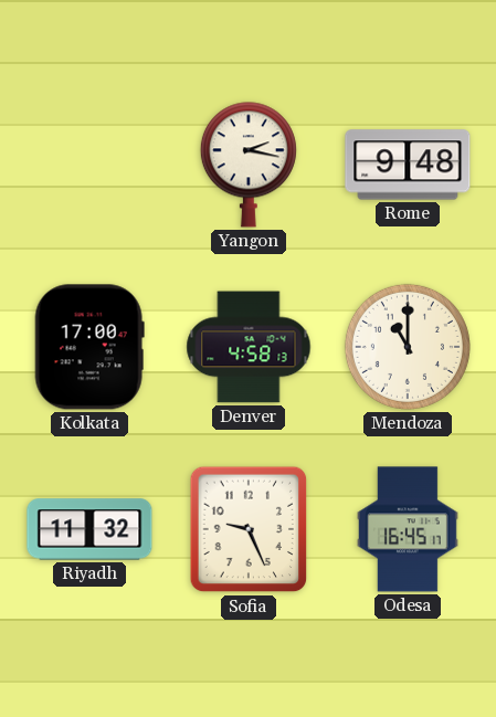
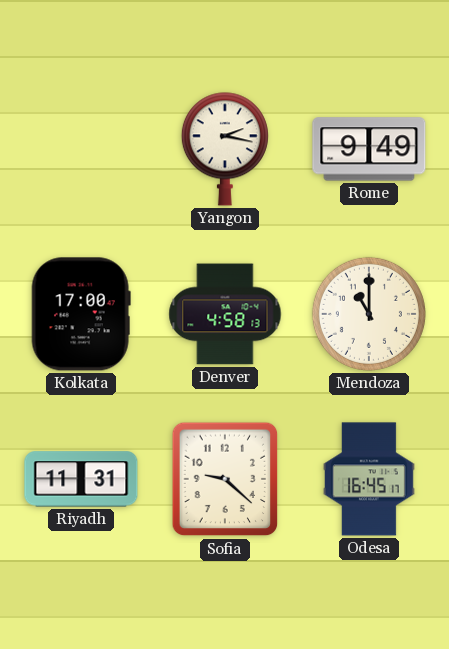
Rome: 9:48 -> 9:49 (369, 149)
Riyadh: 11:32 -> 11:31 (81, 479)
Sofia: 9:26 -> 9:22 (225, 479)
